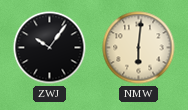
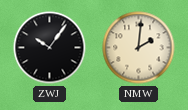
NMW: 6:01 -> 2:01 (139, 48)
